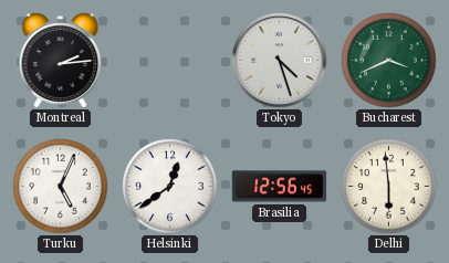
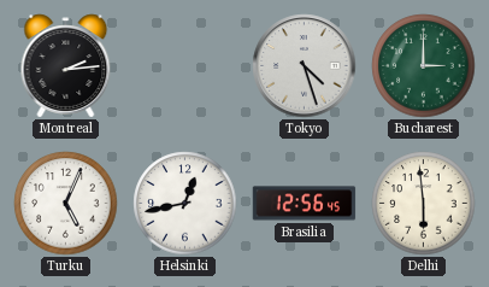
Bucharest: 3:41 -> 3:00 (424, 66)
Helsinki: 12:39 -> 12:43 (185, 204)
